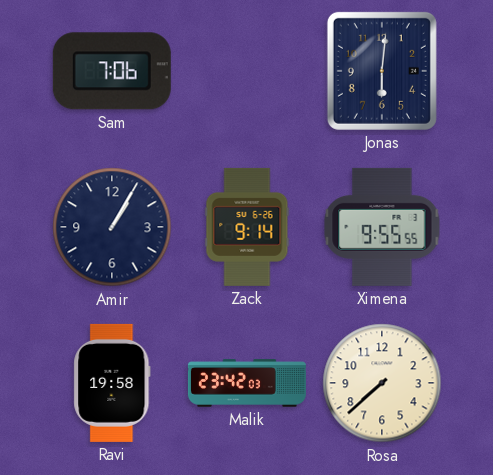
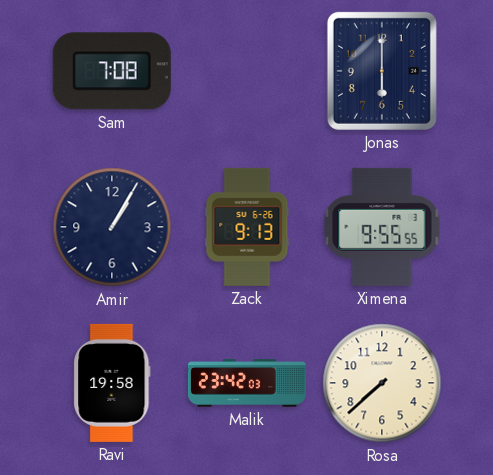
Sam: 7:06 -> 7:08 (112, 71)
Jonas: 6:01 -> 6:00 (382, 71)
Zack: 9:14 -> 9:13 (247, 227)
